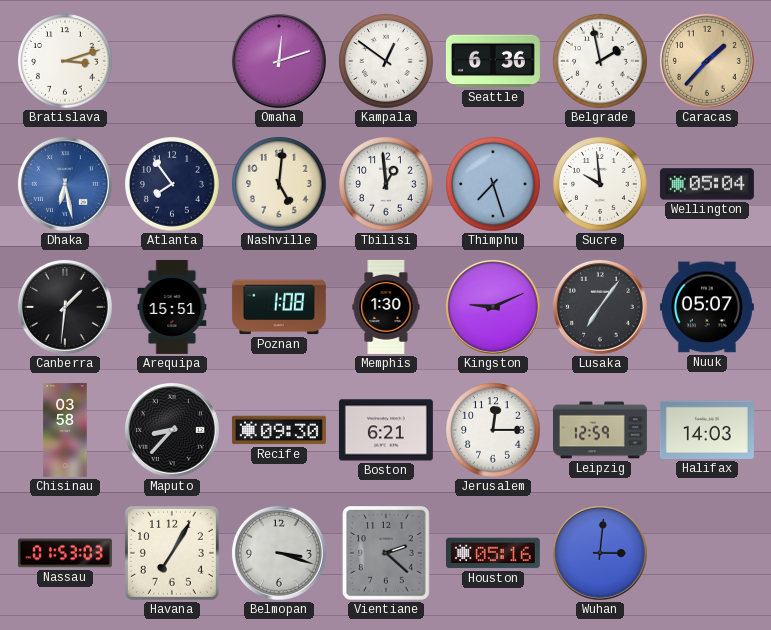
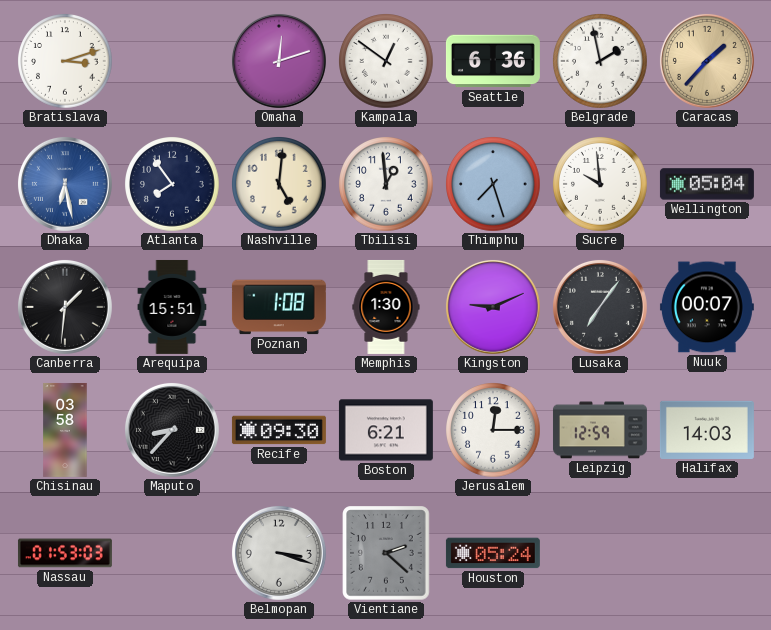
Nuuk: 05:07 -> 00:07 (707, 307)
Havana: 7:05 -> none (172, 553)
Houston: 05:16 -> 05:24 (493, 553)
Wuhan: 3:01 -> none (600, 553)
